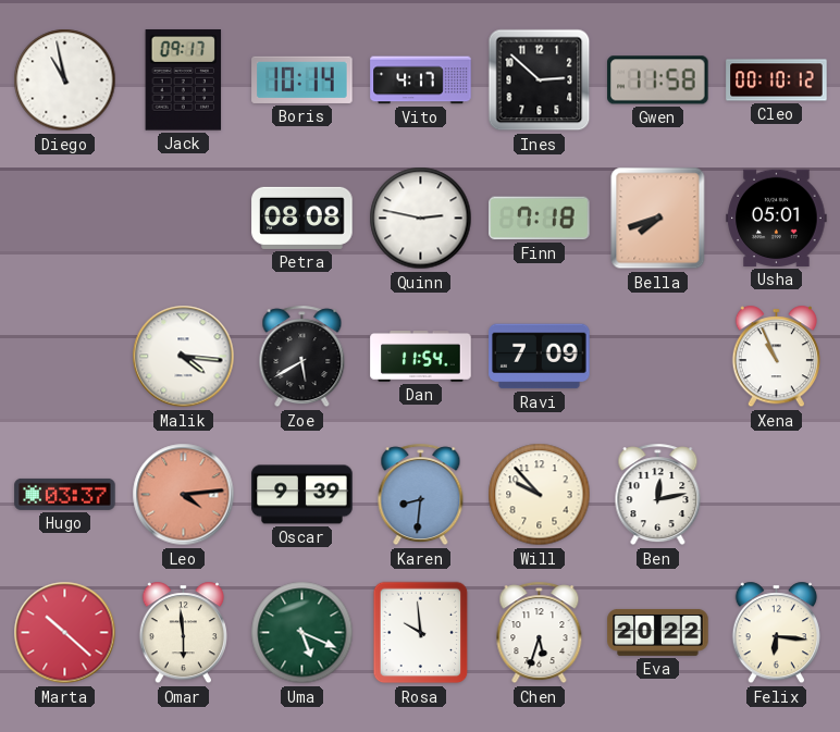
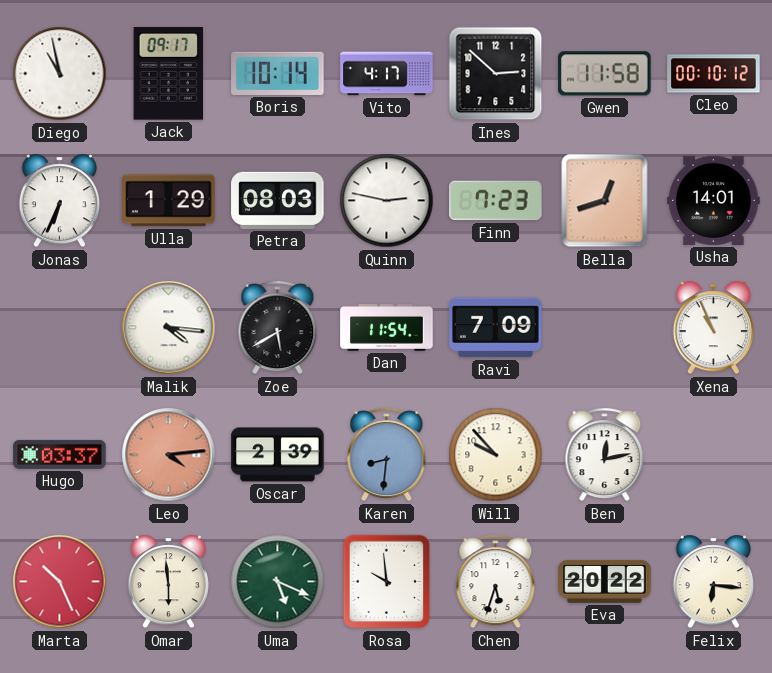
Jonas: none -> 6:34 (59, 201)
Ulla: none -> 1:29 (169, 201)
Petra: 08:08 -> 08:03 (278, 200)
Finn: 7:18 -> 7:23 (496, 201)
Bella: 7:42 -> 12:42 (605, 201)
Usha: 05:01 -> 14:01 (714, 200)
Oscar: 9:39 -> 2:39 (278, 455)
Marta: 10:22 -> 10:26 (60, 582)
